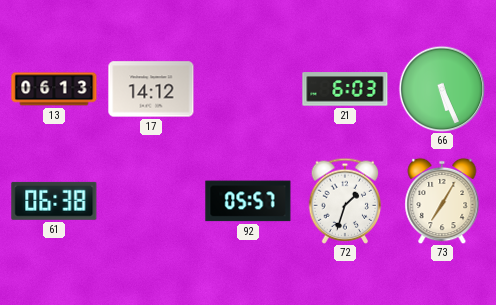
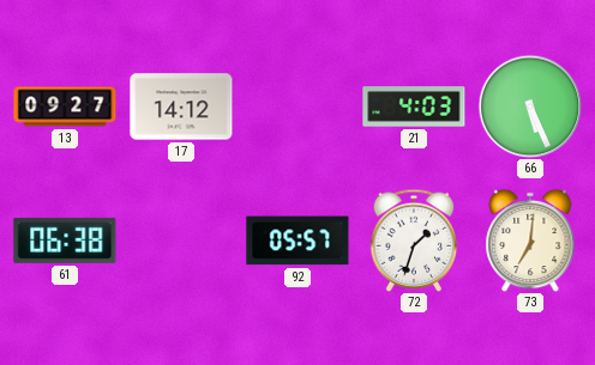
13: 06:13 -> 09:27 (65, 107)
21: 6:03 -> 4:03 (414, 107)
73: 7:05 -> 7:01 (530, 241)
